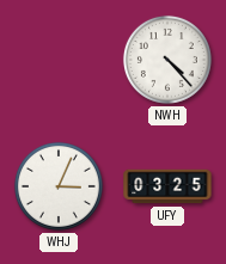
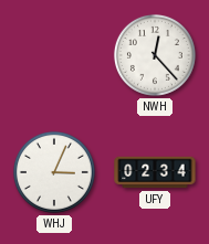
NWH: 4:23 -> 12:23 (155, 55)
UFY: 03:25 -> 02:34 (155, 172)
